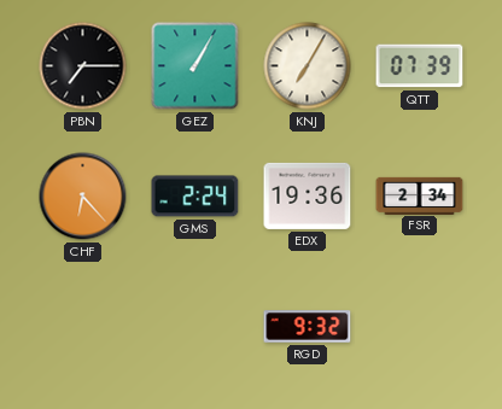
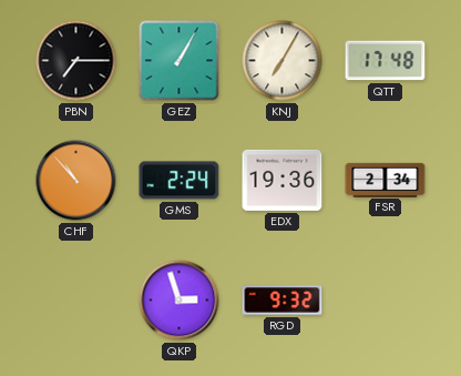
QTT: 07:39 -> 17:48 (386, 61)
CHF: 6:23 -> 10:53 (76, 181)
QKP: none -> 2:57 (180, 301)
